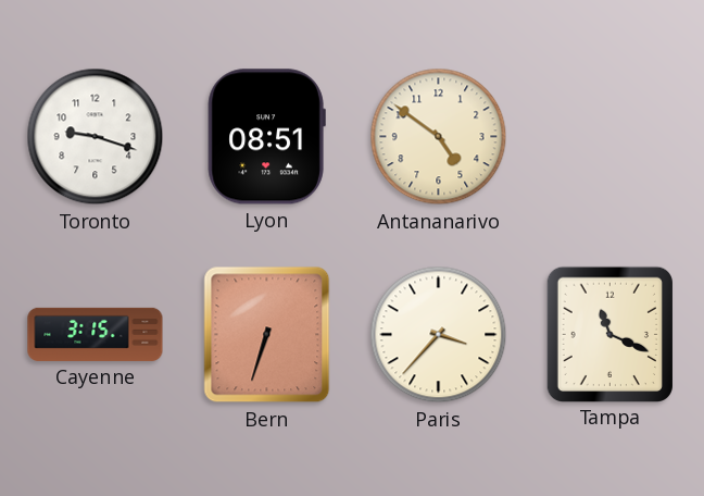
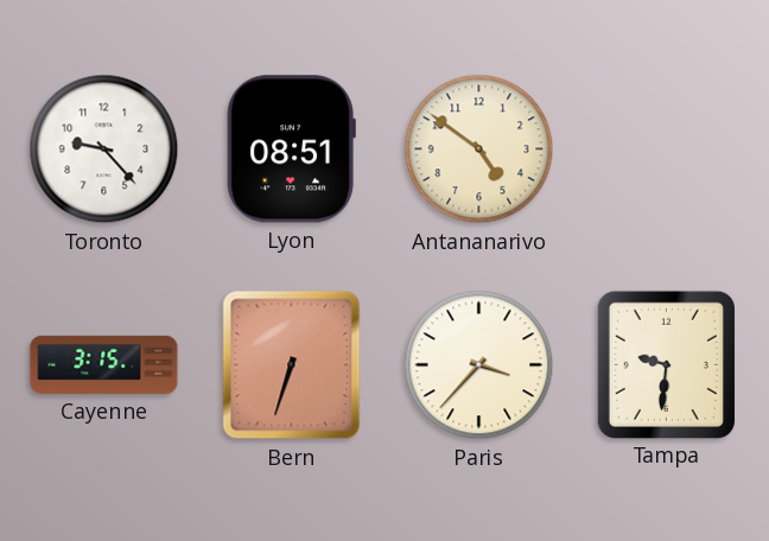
Toronto: 9:18 -> 9:23 (104, 149)
Tampa: 11:19 -> 9:31 (666, 364)
